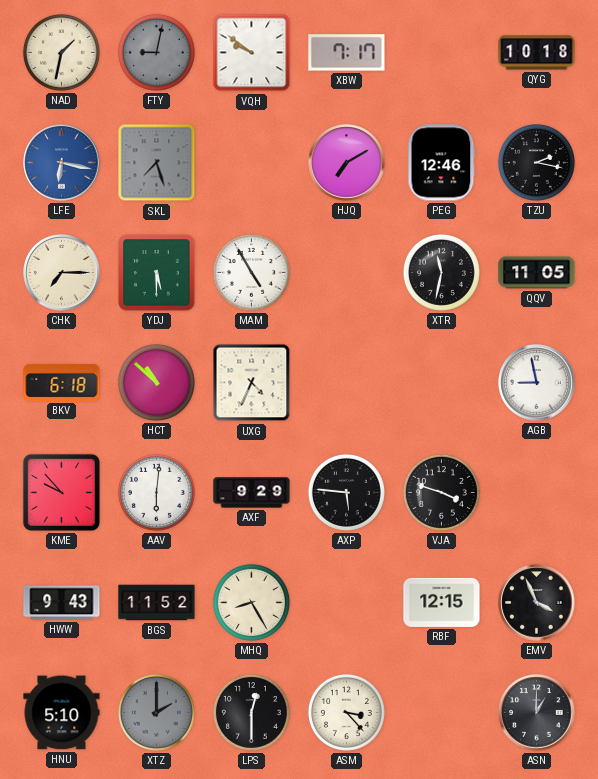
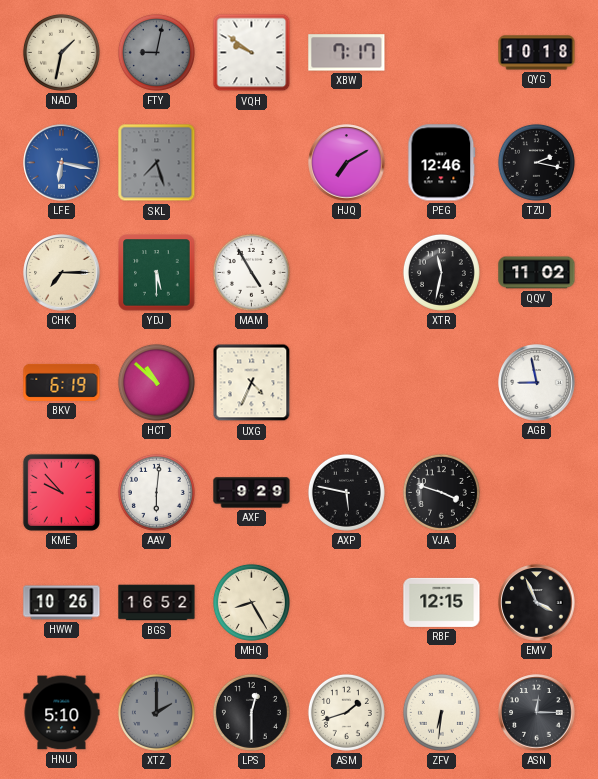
QQV: 11:05 -> 11:02 (537, 273)
BKV: 6:18 -> 6:19 (62, 382)
AXP: 5:46 -> 5:47 (346, 492)
HWW: 9:43 -> 10:26 (62, 603)
BGS: 11:52 -> 16:52 (157, 603)
ASM: 3:23 -> 1:42 (346, 712)
ZFV: none -> 6:31 (441, 712)
ASN: 1:00 -> 12:15 (537, 713)
